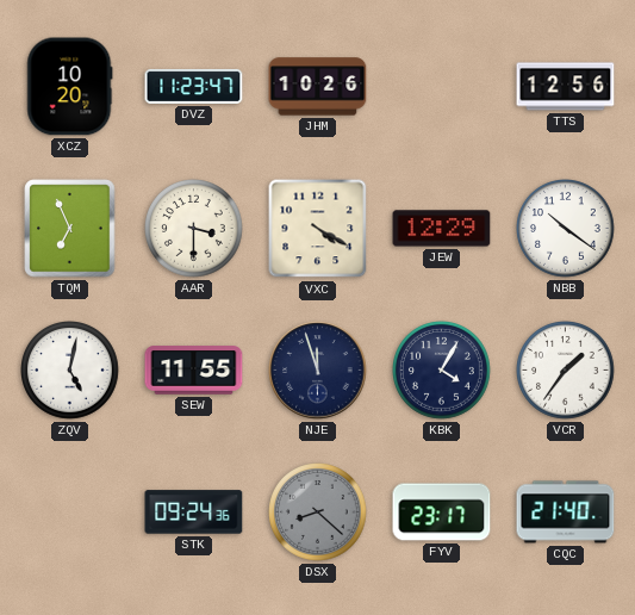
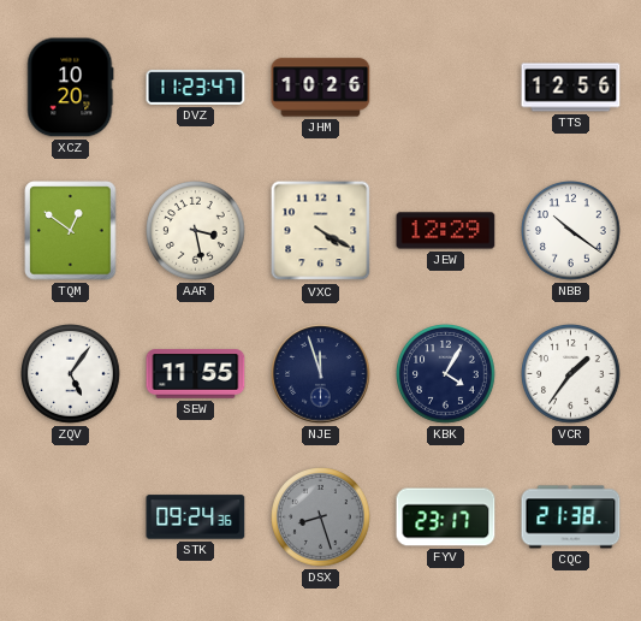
TQM: 6:56 -> 12:51 (71, 231)
AAR: 3:30 -> 3:28 (196, 231)
ZQV: 5:02 -> 5:06 (71, 374)
DSX: 8:22 -> 8:27 (321, 517)
CQC: 21:40 -> 21:38 (571, 517)
